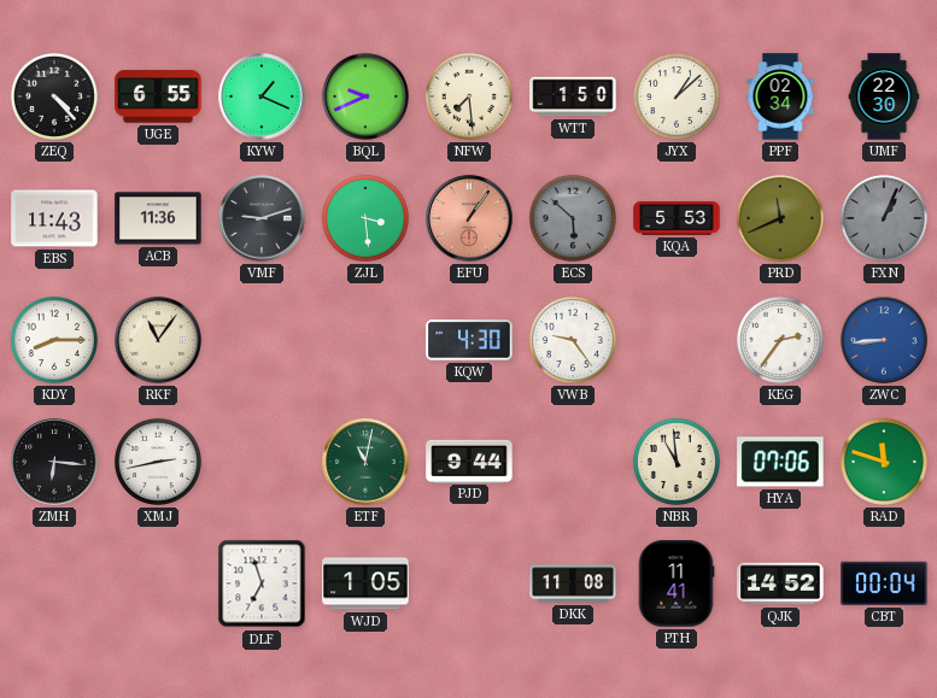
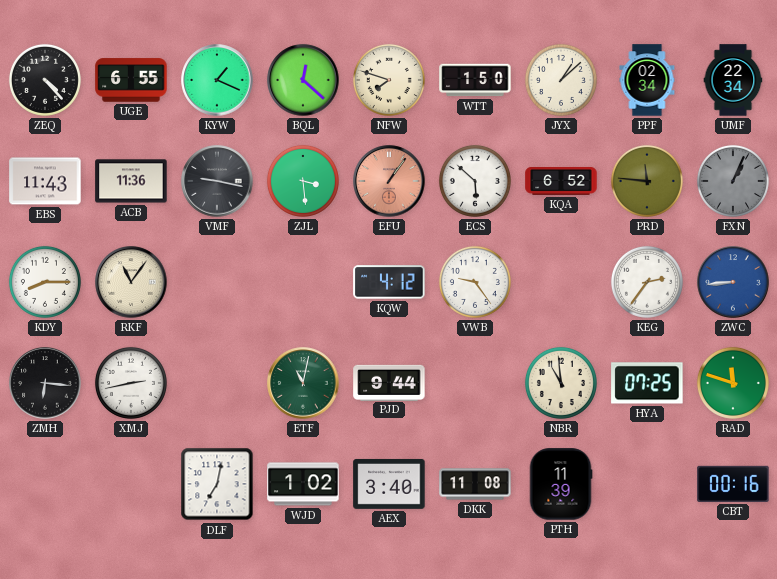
BQL: 9:41 -> 12:22 (303, 80)
NFW: 7:29 -> 7:48 (389, 80)
UMF: 22:30 -> 22:34 (733, 80)
VMF: 9:12 -> 9:17 (217, 181)
ECS dial: grey -> white (475, 181)
KQA: 5:53 -> 6:52 (561, 182)
PRD: 11:41 -> 11:46 (647, 181)
KQW: 4:30 -> 4:12 (389, 282)
HYA: 07:06 -> 07:25 (647, 383)
DLF: 6:57 -> 7:02 (217, 484)
WJD: 1:05 -> 1:02 (303, 484)
AEX: none -> 3:40 (389, 484)
PTH: 11:41 -> 11:39 (561, 484)
QJK: 14:52 -> none (780, 583)
CBT: 00:04 -> 00:16 (733, 484)
